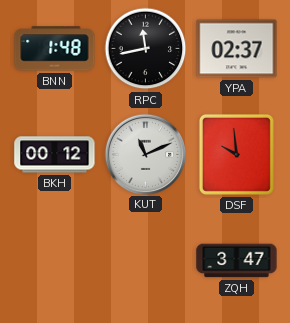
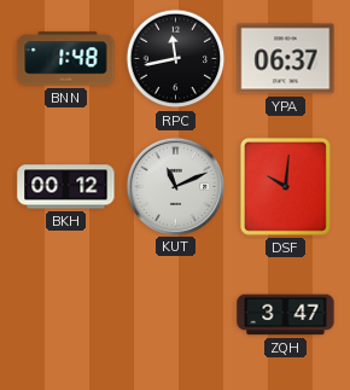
YPA: 02:37 -> 06:37 (286, 59)
DSF: 9:59 -> 10:01 (285, 186)
